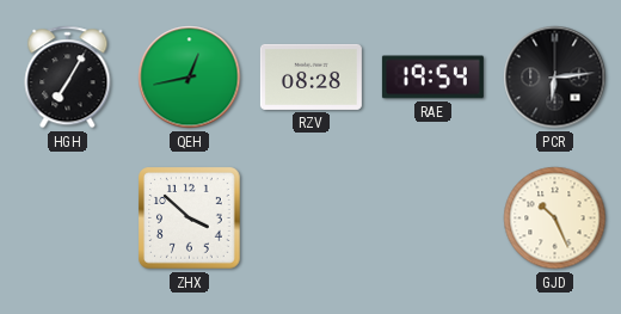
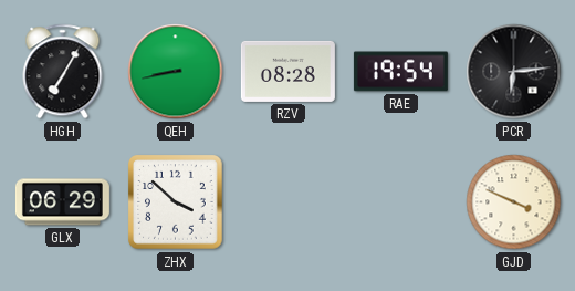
QEH: 12:43 -> 8:43 (176, 72)
GLX: none -> 06:29 (62, 202)
GJD: 10:26 -> 3:49 (514, 202)
